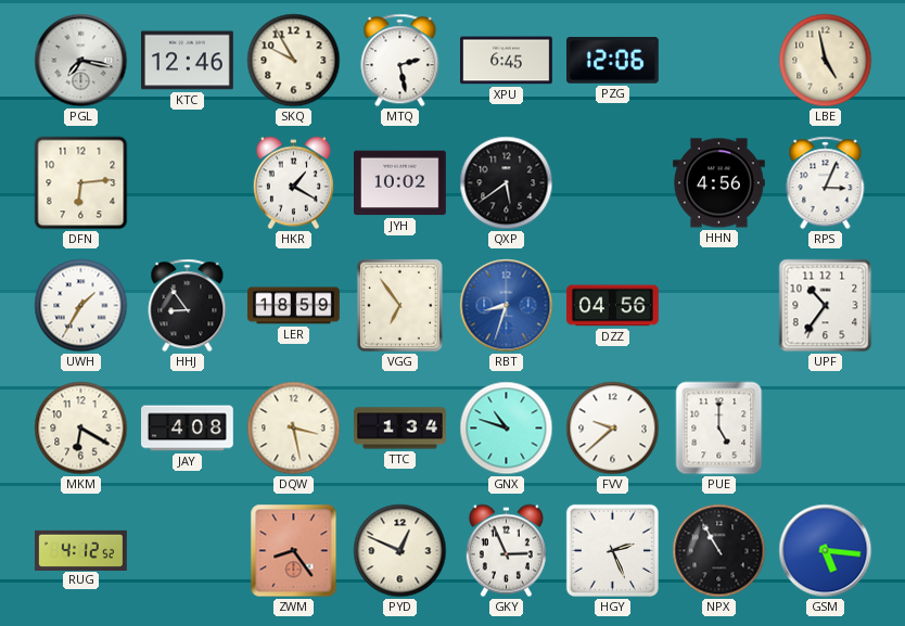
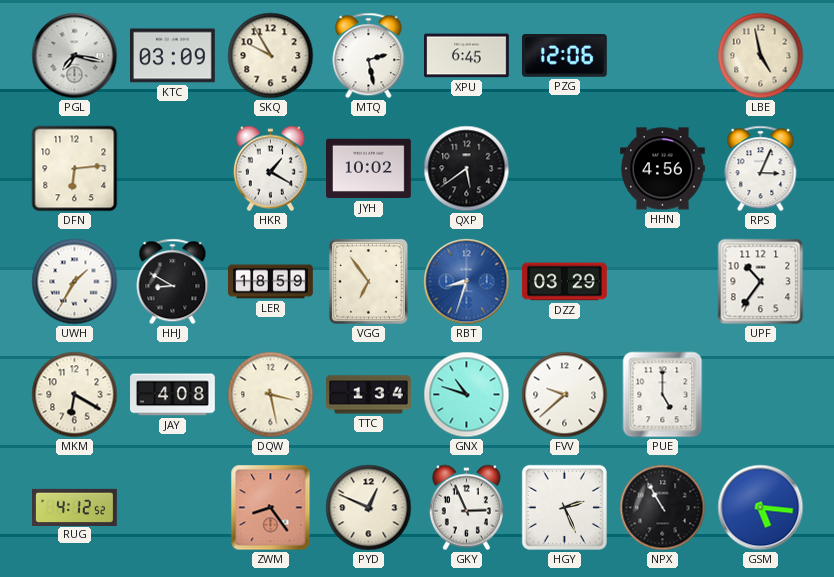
KTC: 12:46 -> 03:09 (173, 56)
HHJ: 8:54 -> 8:50 (173, 282)
DZZ: 04:56 -> 03:29 (565, 282)
